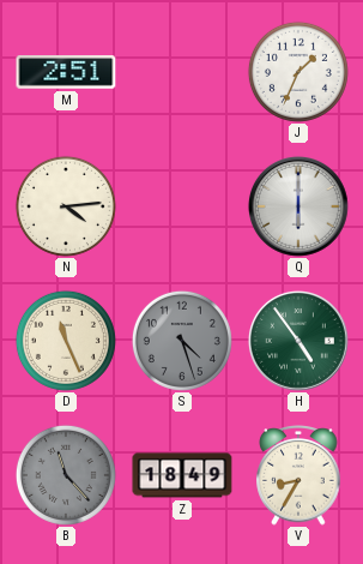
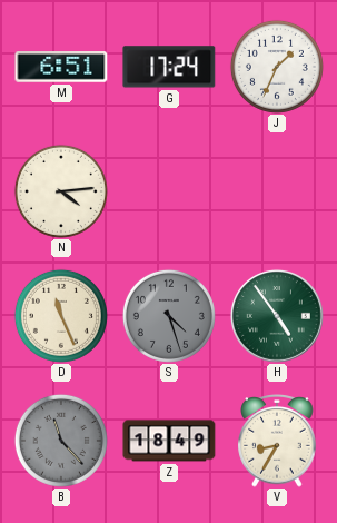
M: 2:51 -> 6:51 (61, 67)
G: none -> 17:24 (169, 67)
Q: 6:00 -> none (298, 206)
